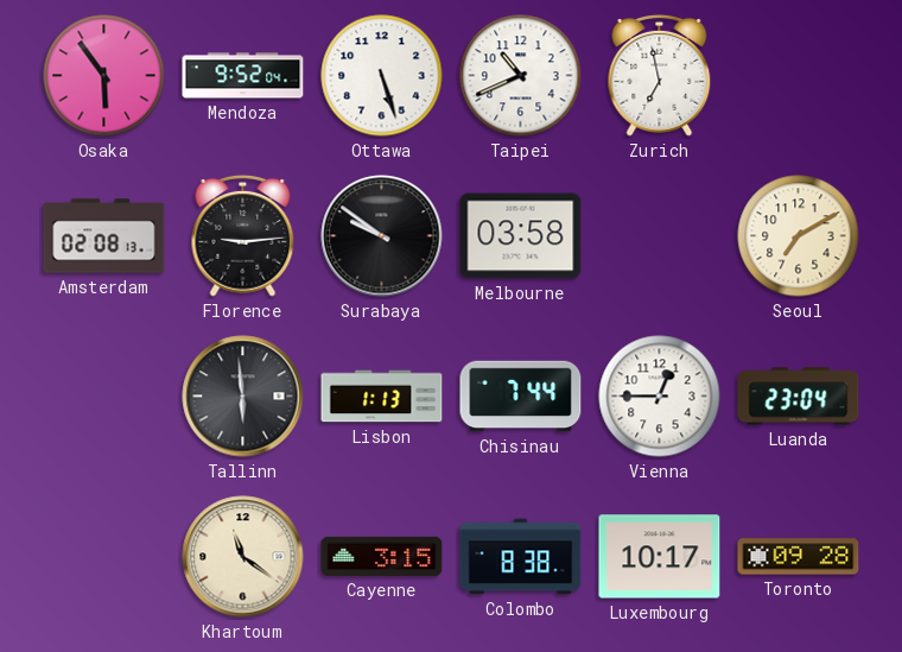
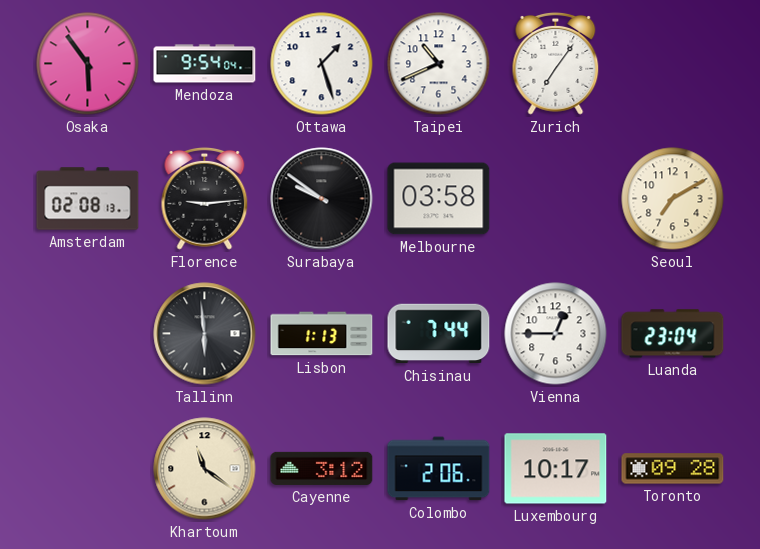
Mendoza: 9:52 -> 9:54 (205, 64)
Ottawa: 5:27 -> 1:27 (322, 64)
Zurich: 6:58 -> 7:06 (556, 63)
Cayenne: 3:15 -> 3:12 (322, 468)
Colombo: 8:38 -> 2:06 (439, 469)
